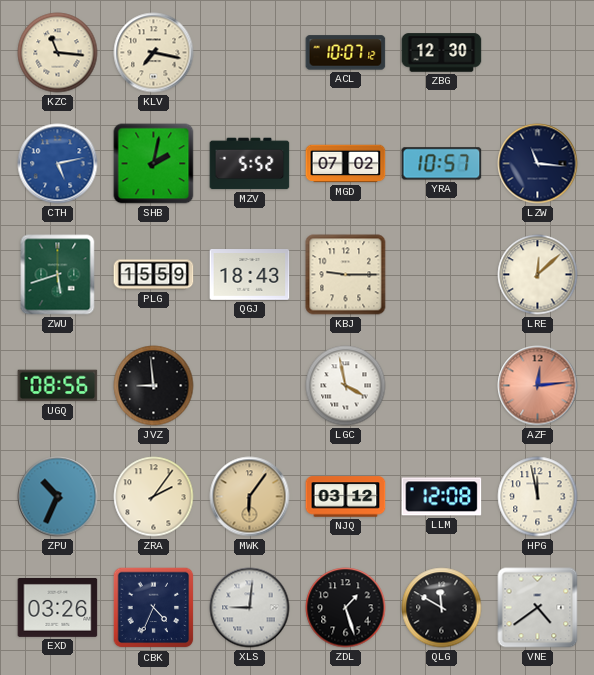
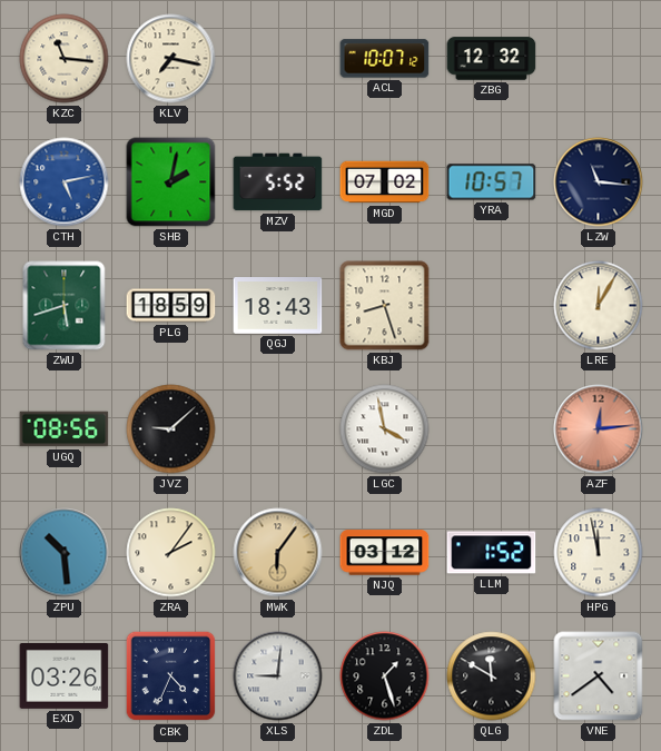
ZBG: 12:30 -> 12:32 (492, 59)
PLG: 15:59 -> 18:59 (171, 306)
KBJ: 9:15 -> 8:27 (385, 306)
LRE: 12:08 -> 12:05 (599, 306)
JVZ: 8:59 -> 9:08 (171, 429)
ZPU: 10:34 -> 10:29 (65, 553)
LLM: 12:08 -> 1:52 (492, 553)
